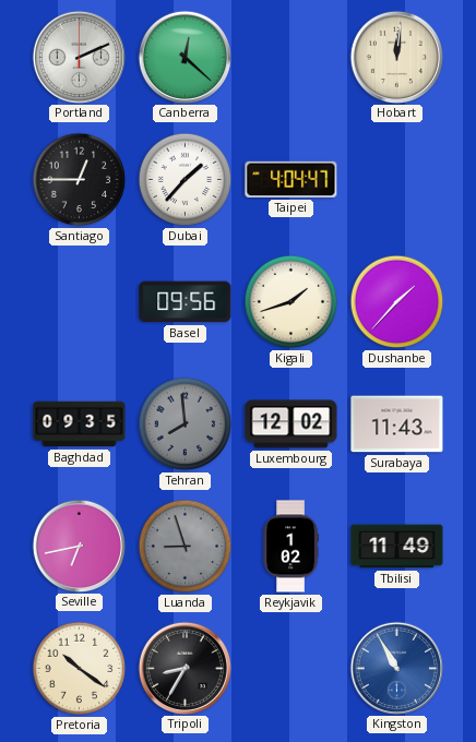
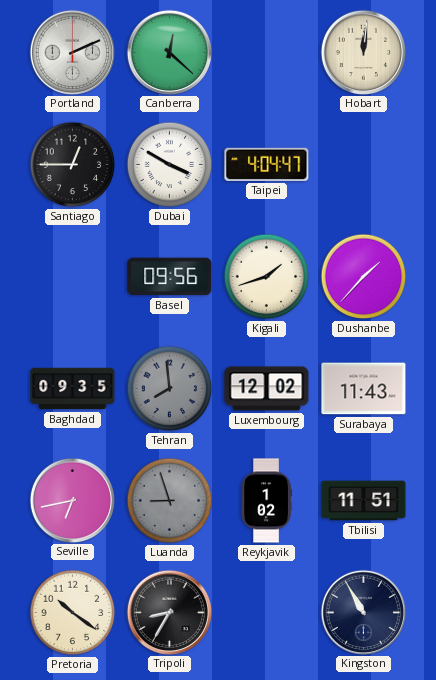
Dubai: 1:37 -> 3:50 (170, 165)
Tbilisi: 11:49 -> 11:51 (364, 501)
Kingston dial: blue -> navy (363, 612)
